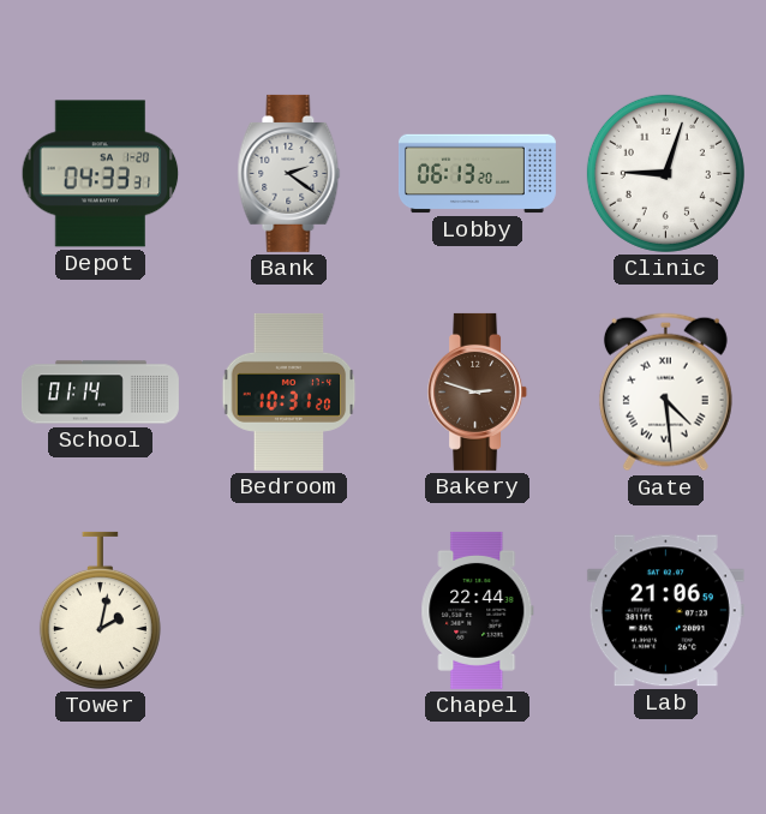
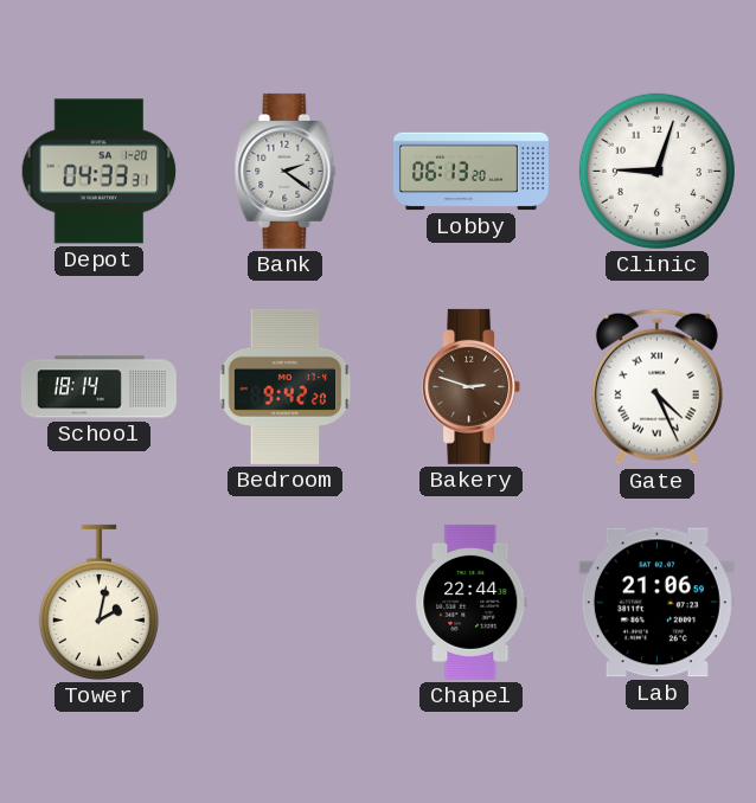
School: 01:14 -> 18:14 (98, 387)
Bedroom: 10:31 -> 9:42 (286, 386)
Gate: 4:29 -> 4:26 (656, 387)
